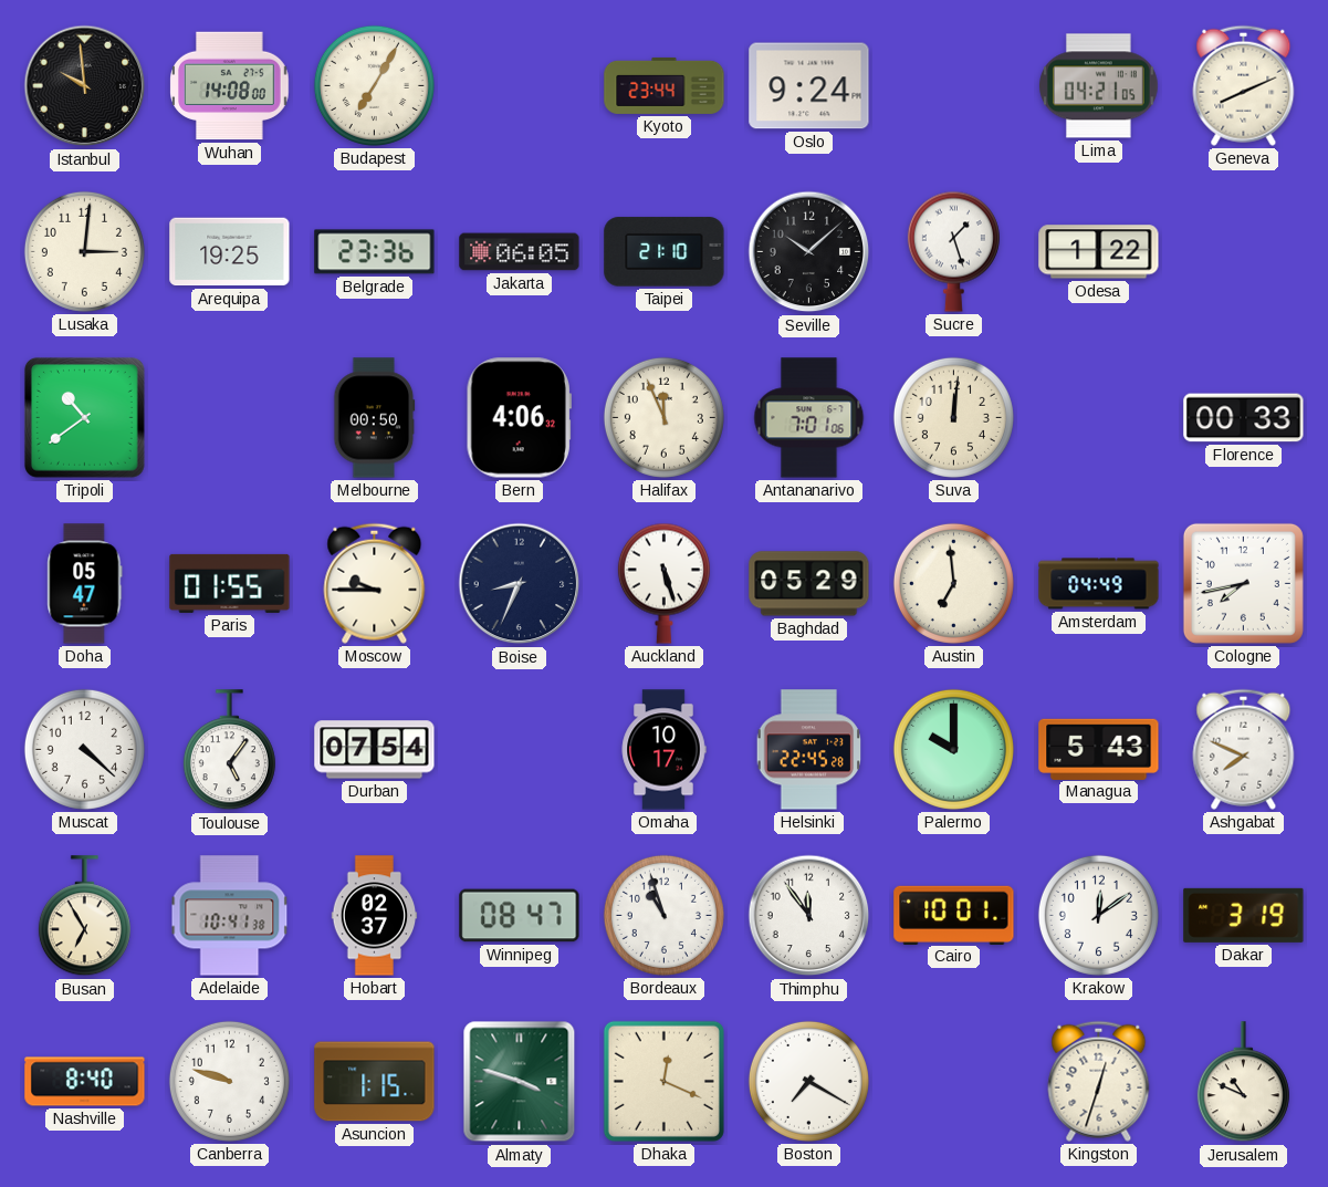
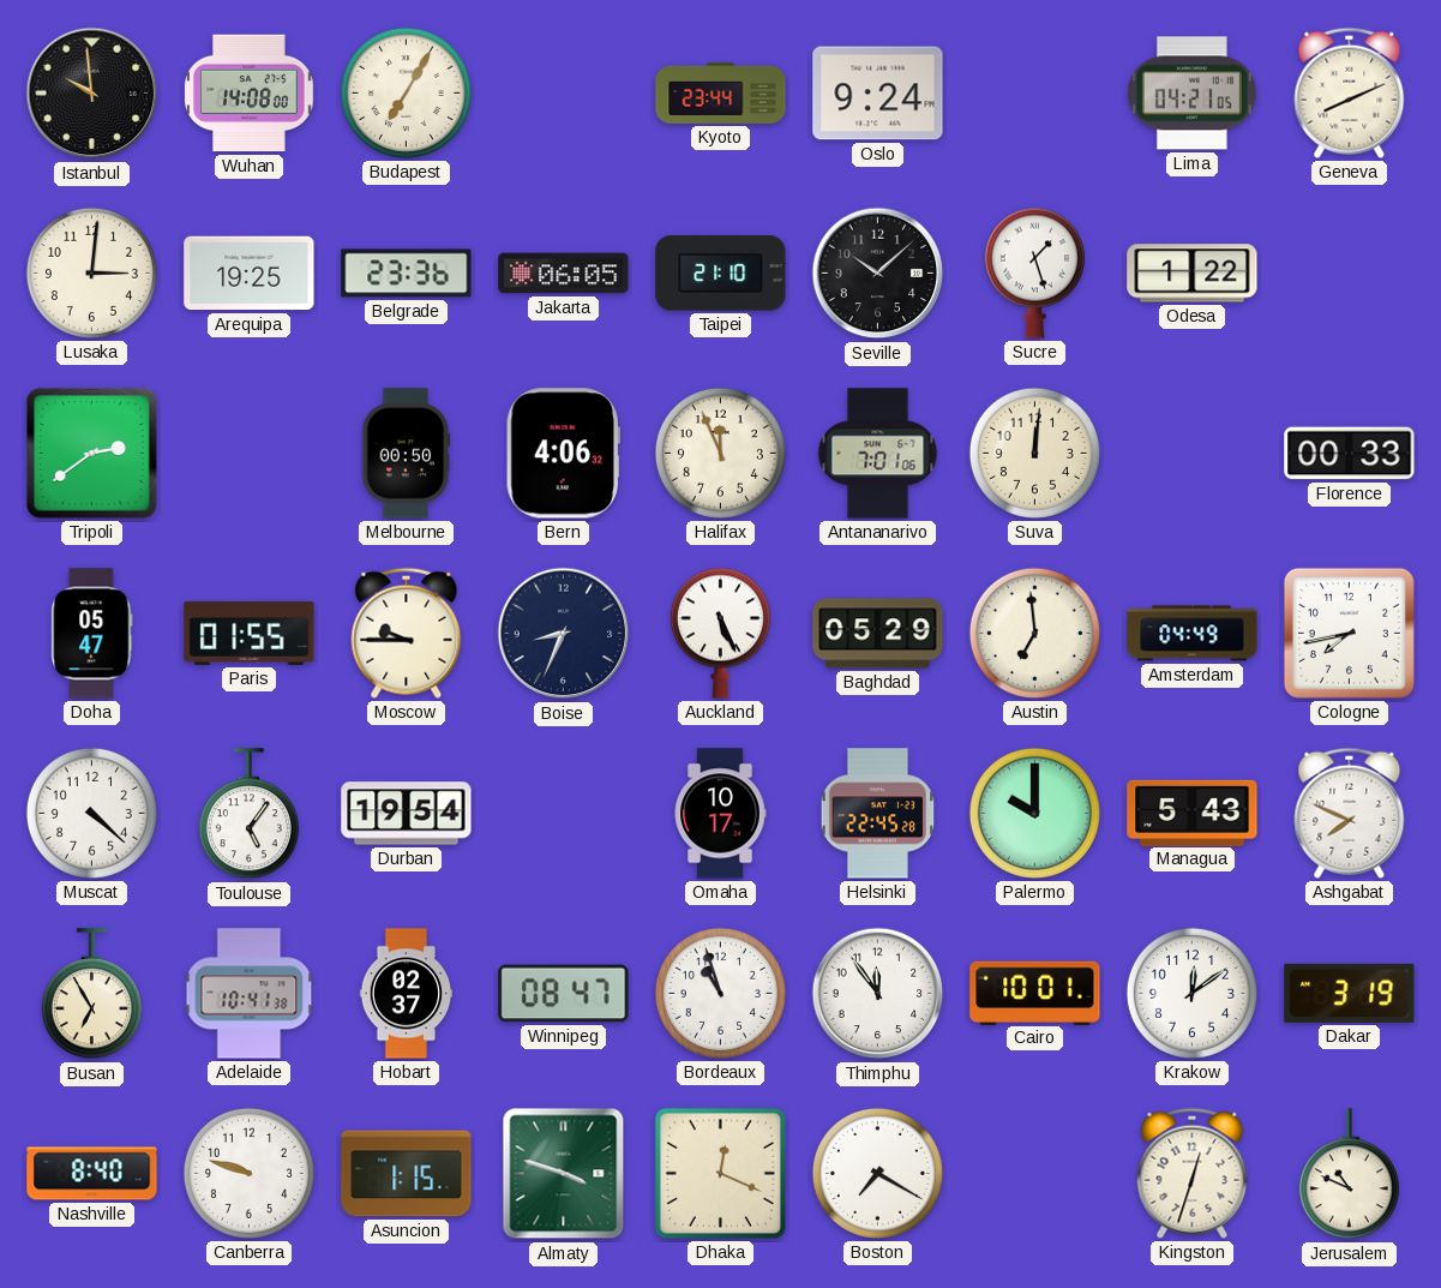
Tripoli: 10:39 -> 2:39 (91, 453)
Auckland: 5:27 -> 5:26 (720, 633)
Durban: 07:54 -> 19:54 (407, 814)
